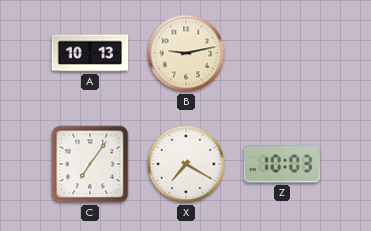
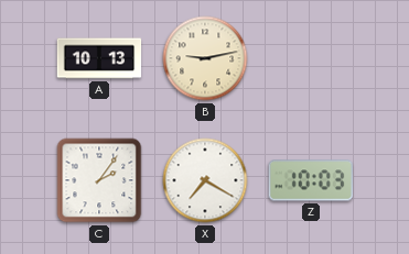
C: 7:06 -> 2:06 (99, 180)
